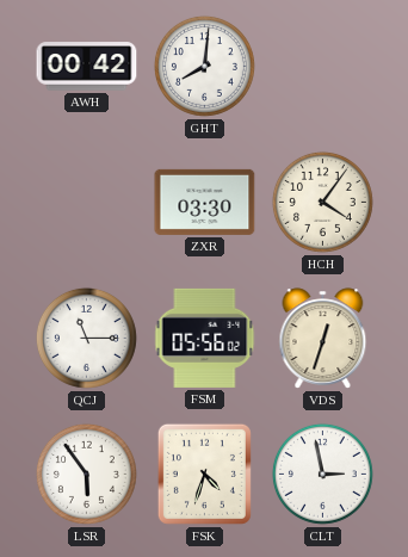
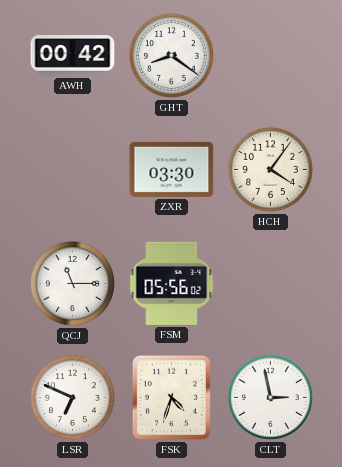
GHT: 8:01 -> 8:21 (171, 55)
VDS: 12:33 -> none (323, 339)
LSR: 5:54 -> 6:49 (72, 397)
